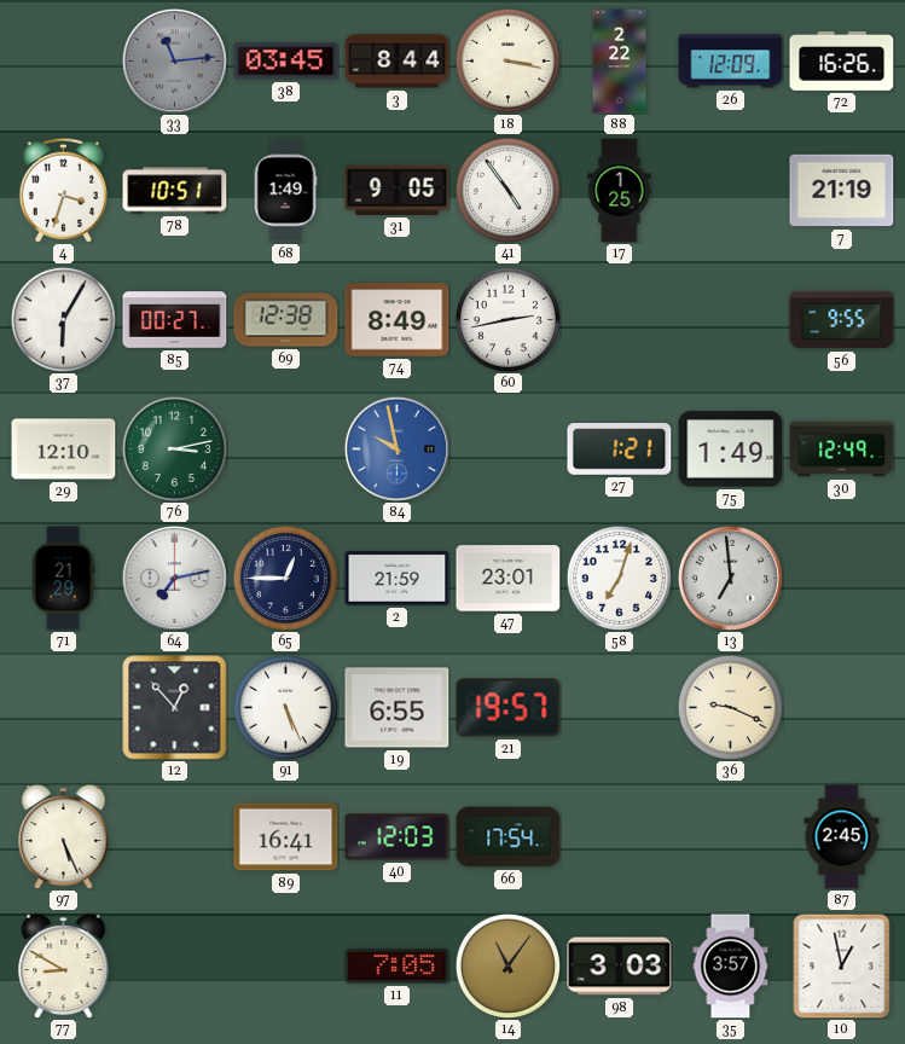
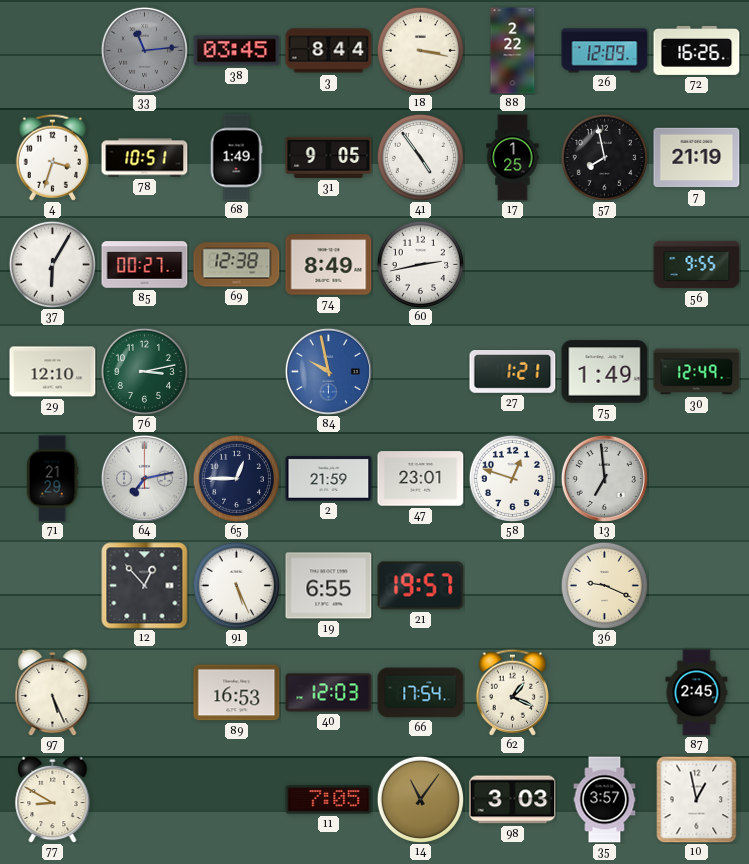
57: none -> 7:58 (604, 157)
58: 7:03 -> 12:48 (512, 478)
89: 16:41 -> 16:53 (237, 693)
62: none -> 1:19 (512, 692)
